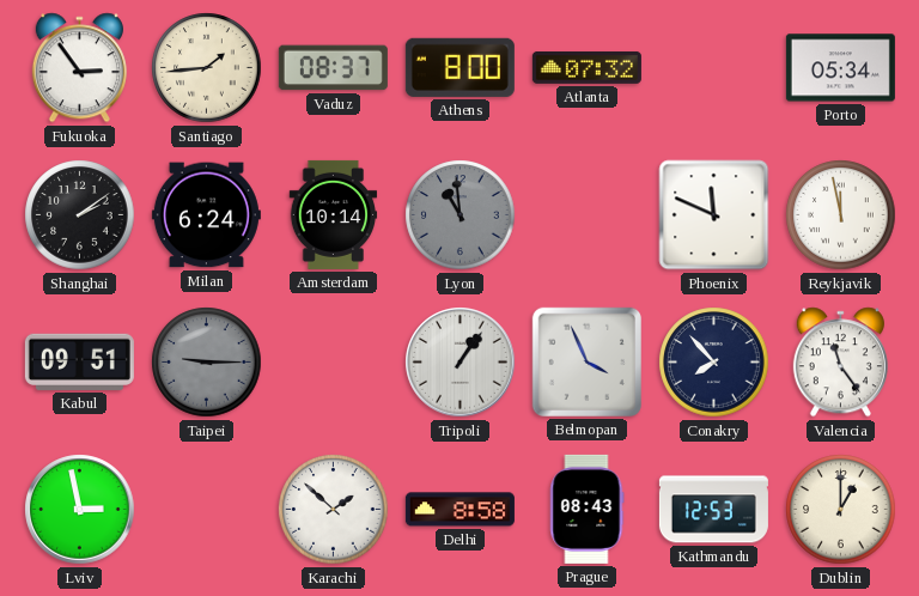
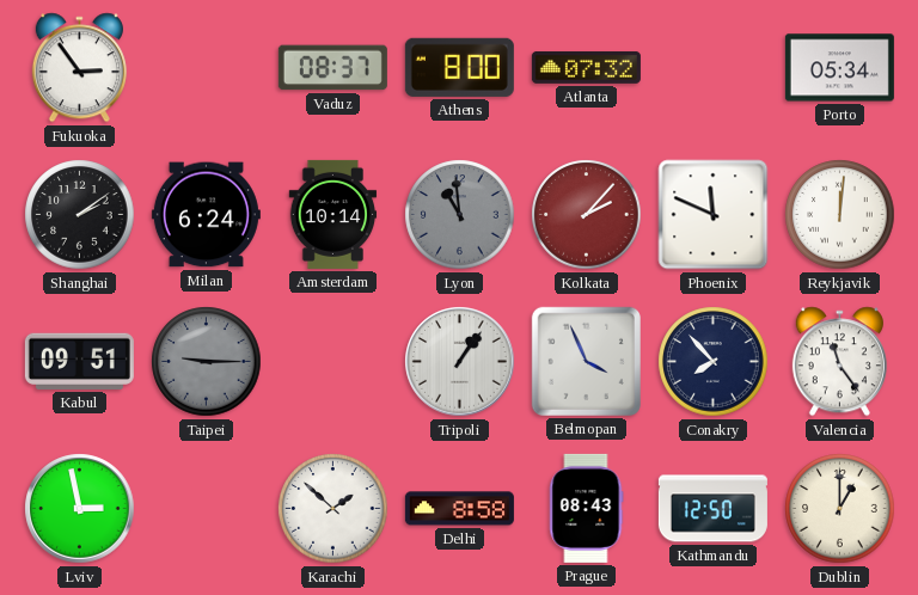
Santiago: 1:44 -> none (207, 68)
Kolkata: none -> 2:07 (587, 215)
Reykjavik: 11:58 -> 12:01 (840, 215)
Kathmandu: 12:53 -> 12:50 (712, 509)
